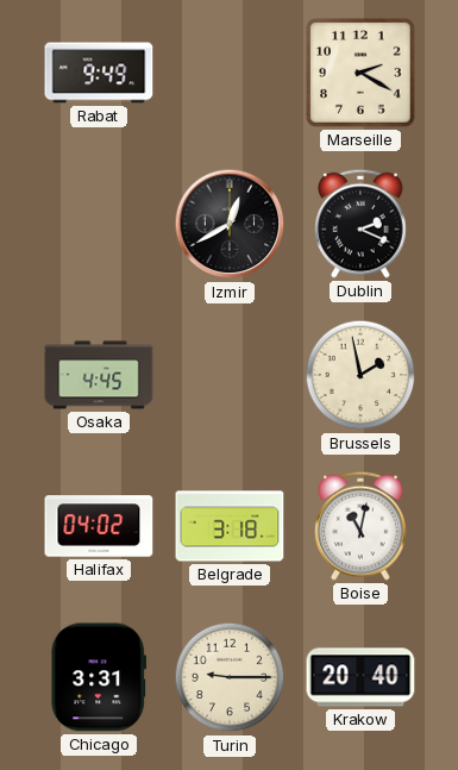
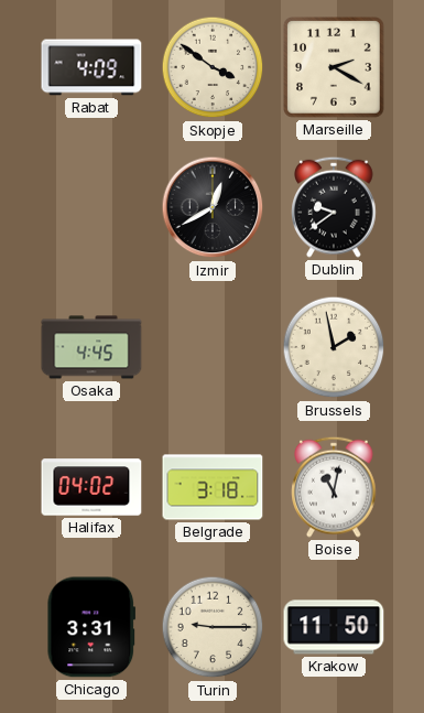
Rabat: 9:49 -> 4:09 (91, 67)
Skopje: none -> 3:51 (213, 67)
Dublin: 2:19 -> 9:39 (334, 207)
Krakow: 20:40 -> 11:50 (334, 627)
